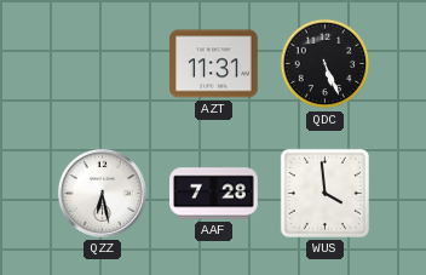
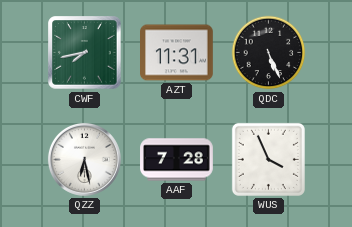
CWF: none -> 7:43 (85, 53)
WUS: 3:59 -> 3:56 (268, 159)
